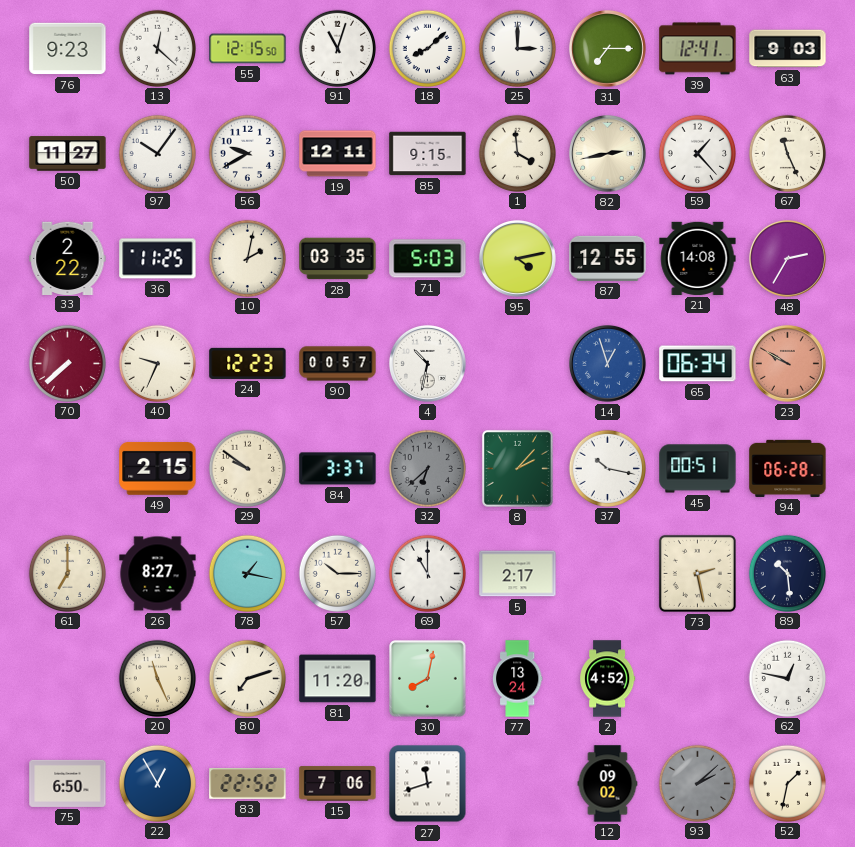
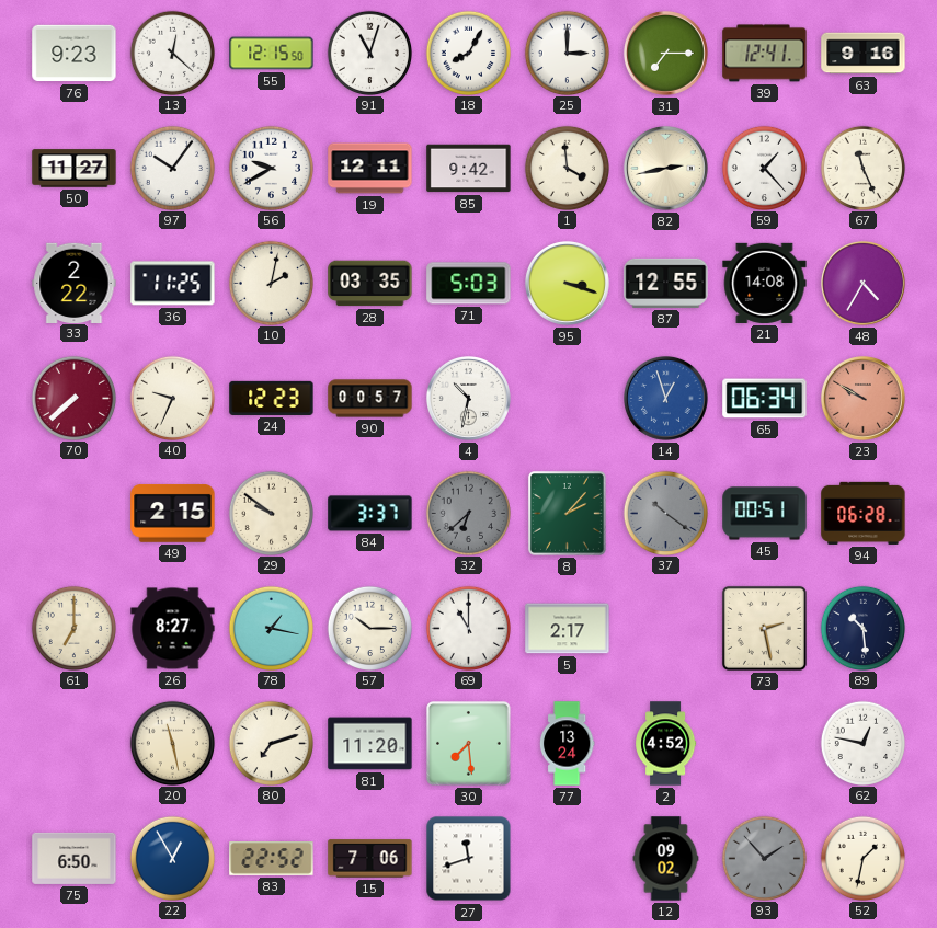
18: 8:08 -> 8:05 (468, 53)
63: 9:03 -> 9:16 (864, 54)
85: 9:15 -> 9:42 (469, 169)
95: 4:13 -> 3:18 (567, 283)
48: 2:35 -> 4:35 (862, 283)
37: 10:17 -> 10:21 (665, 513)
37 dial: white -> grey (665, 513)
20: 11:26 -> 11:28 (172, 743)
30: 8:02 -> 7:29 (469, 744)
93: 2:08 -> 1:53 (764, 858)
